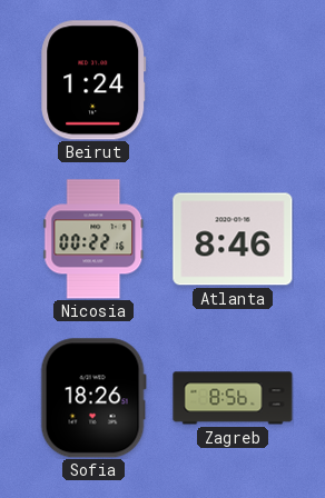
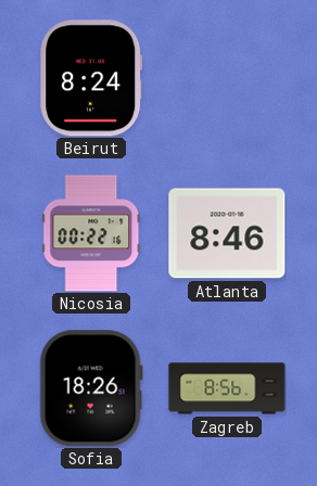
Beirut: 1:24 -> 8:24 (91, 78)
